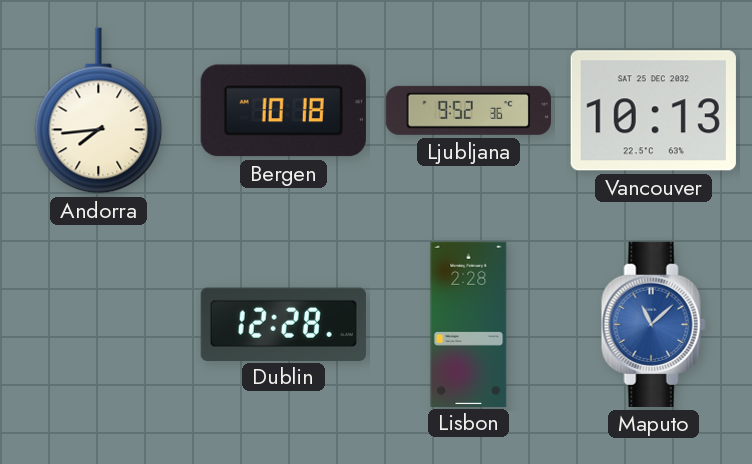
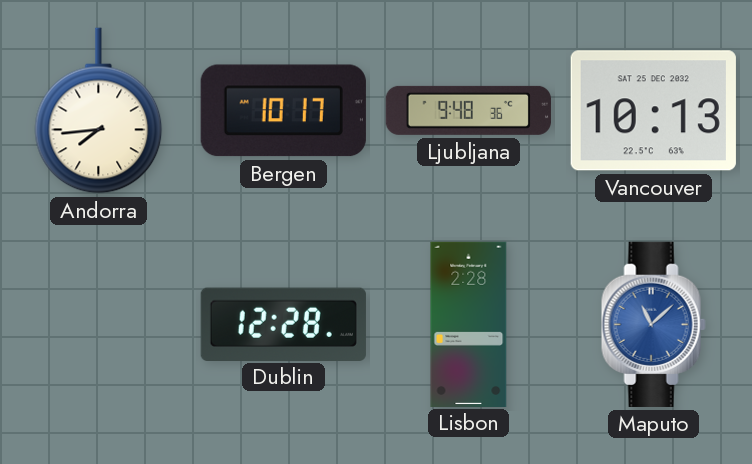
Bergen: 10:18 -> 10:17 (283, 111)
Ljubljana: 9:52 -> 9:48 (468, 110)
